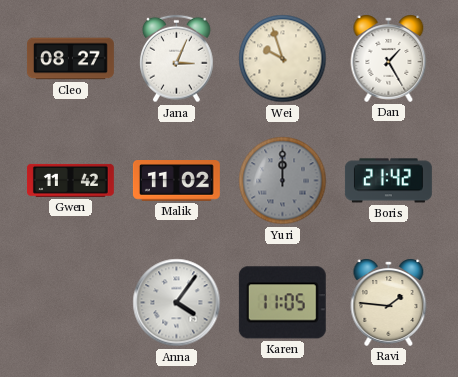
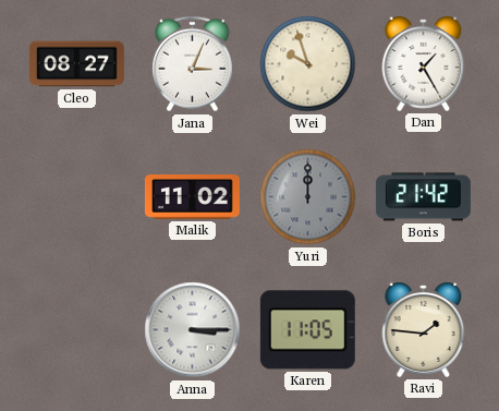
Gwen: 11:42 -> none (70, 180)
Anna: 4:06 -> 3:15 (193, 330)
